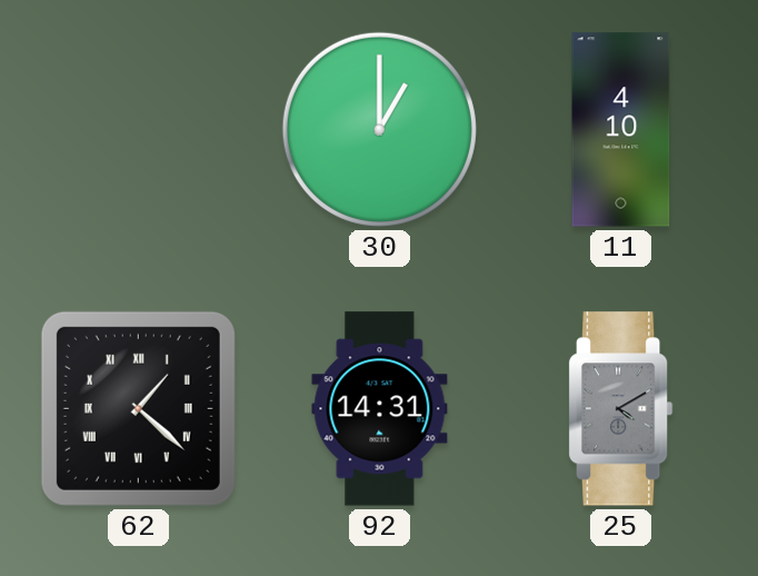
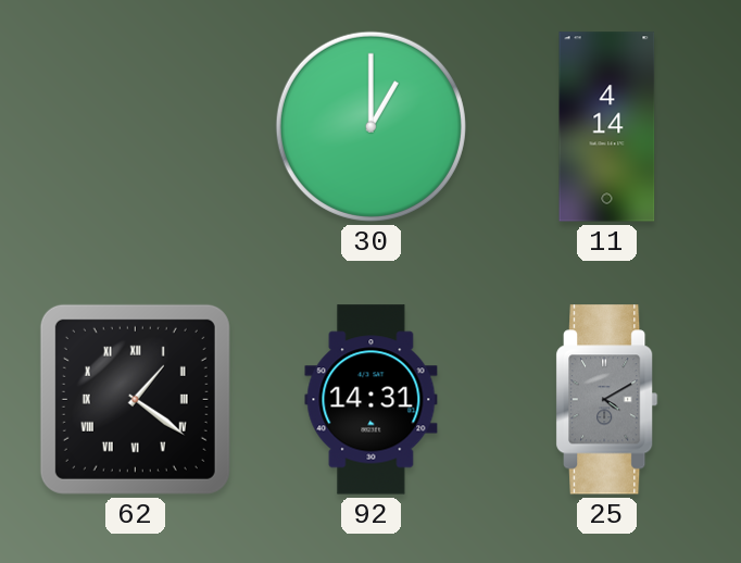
11: 4:10 -> 4:14 (607, 127)
62: 1:22 -> 1:21 (135, 399)
